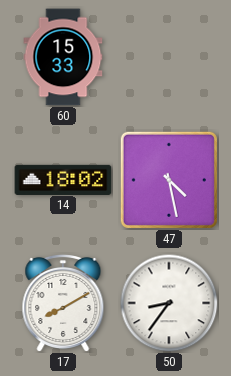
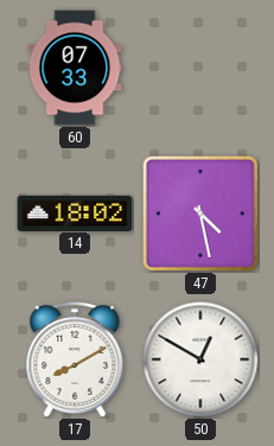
60: 15:33 -> 07:33 (75, 68)
50: 8:36 -> 12:50 (200, 359)
